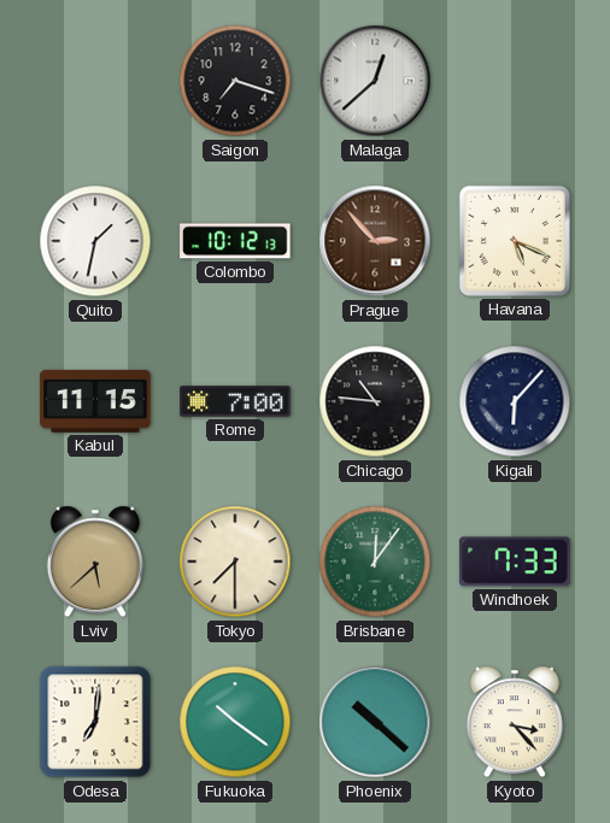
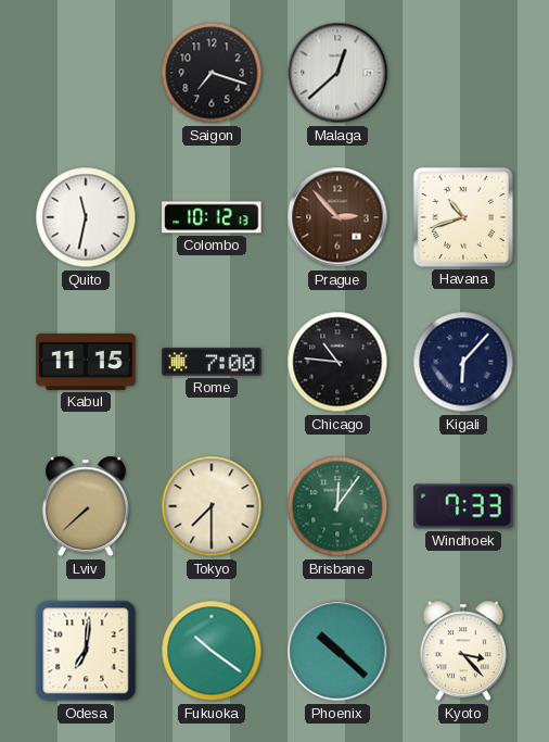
Quito: 1:32 -> 11:32 (86, 217)
Havana: 5:19 -> 10:42 (463, 217)
Lviv: 5:38 -> 7:38 (86, 506)
